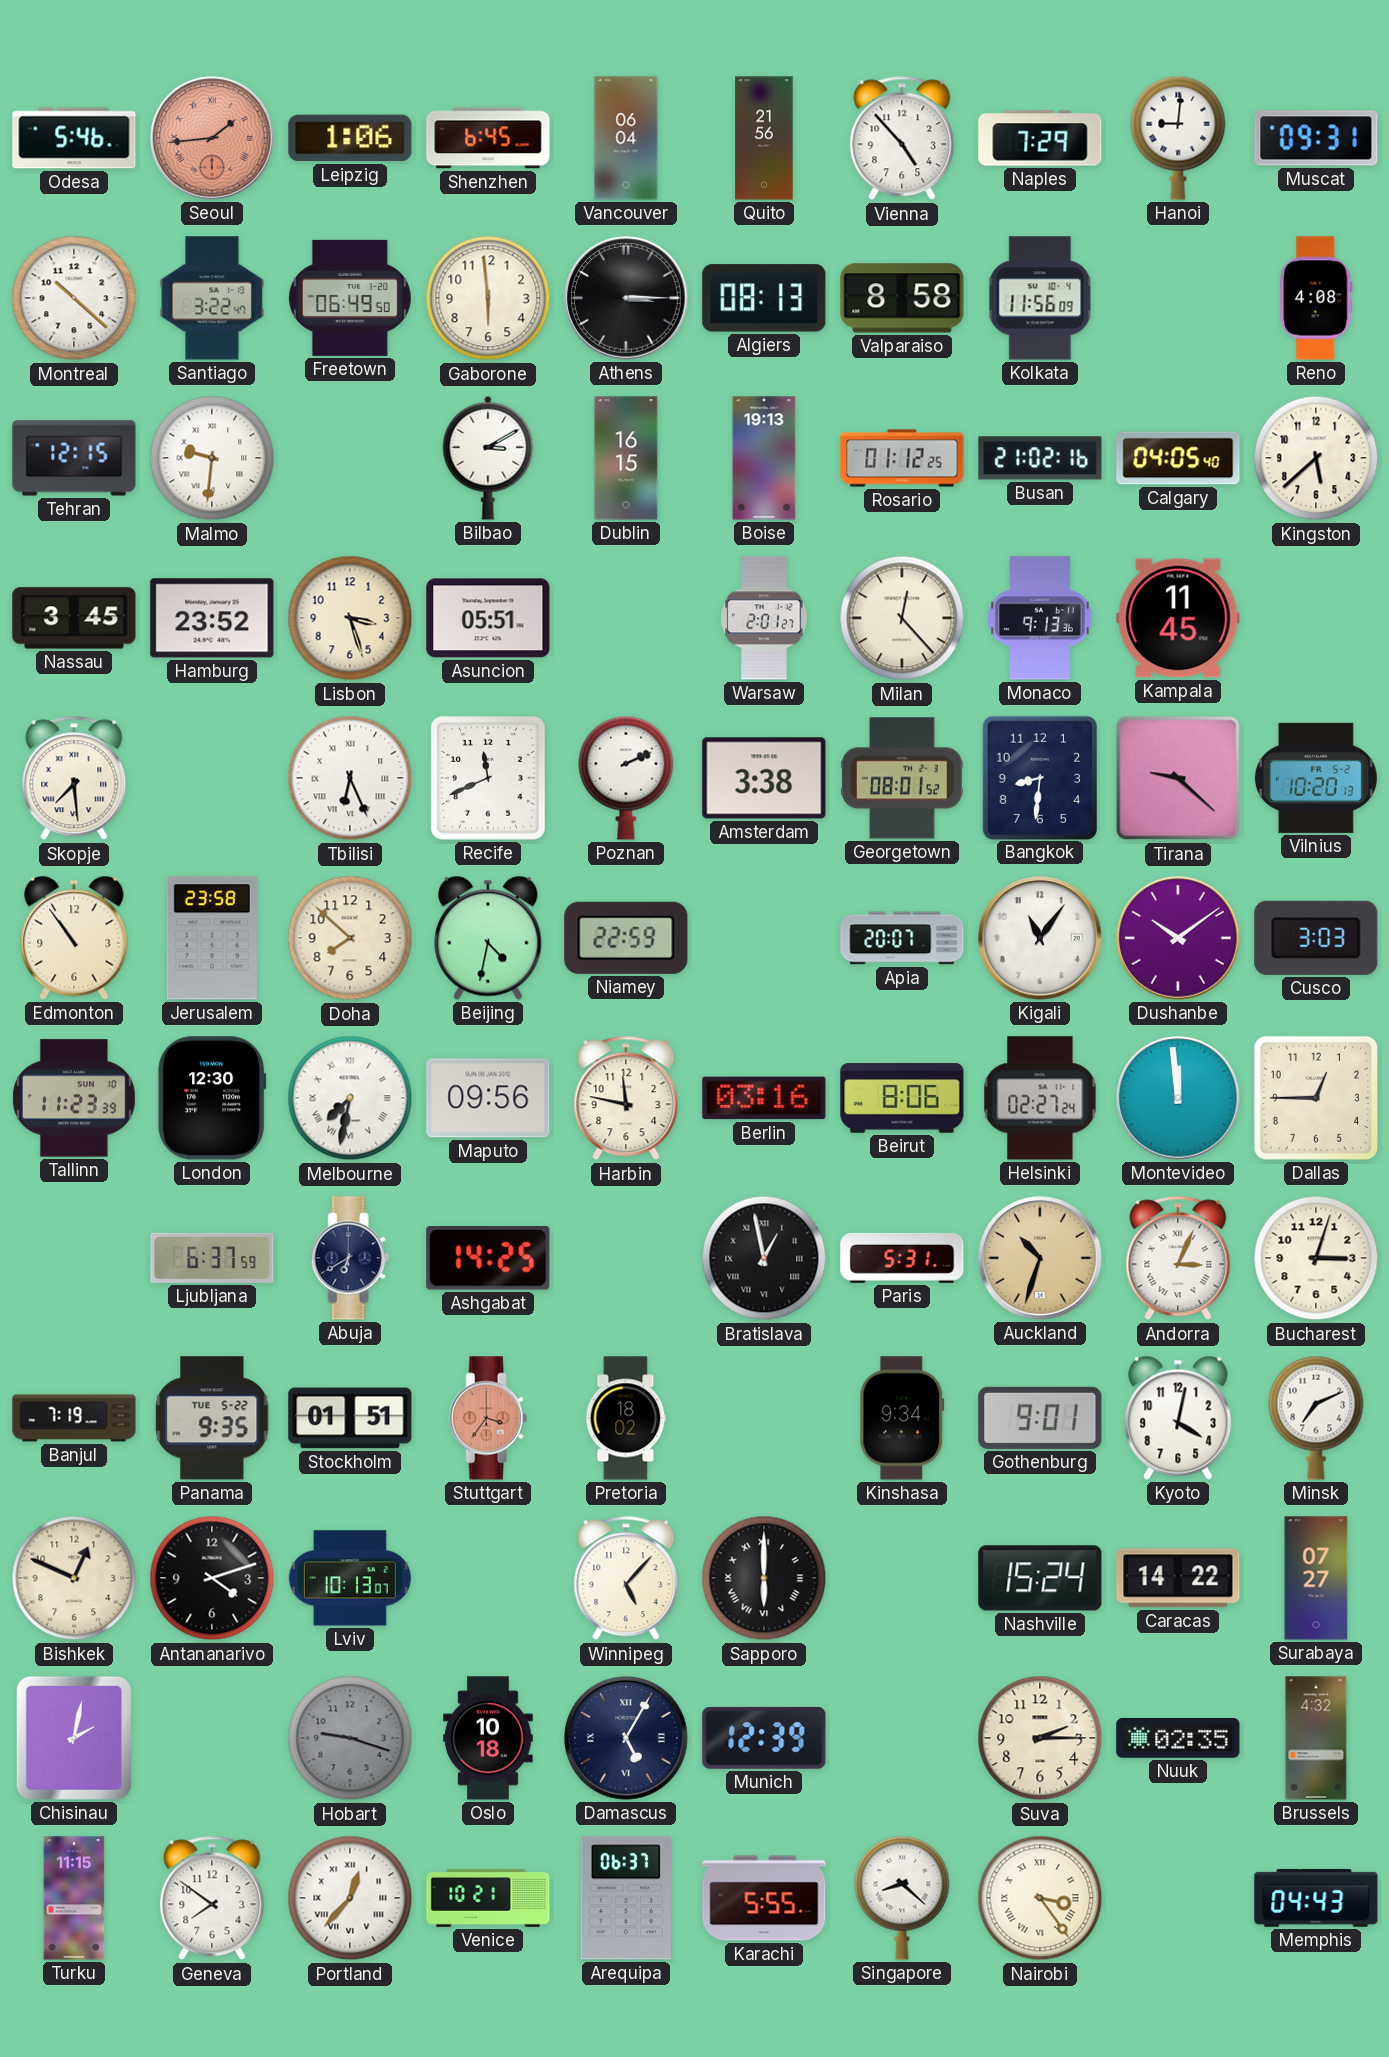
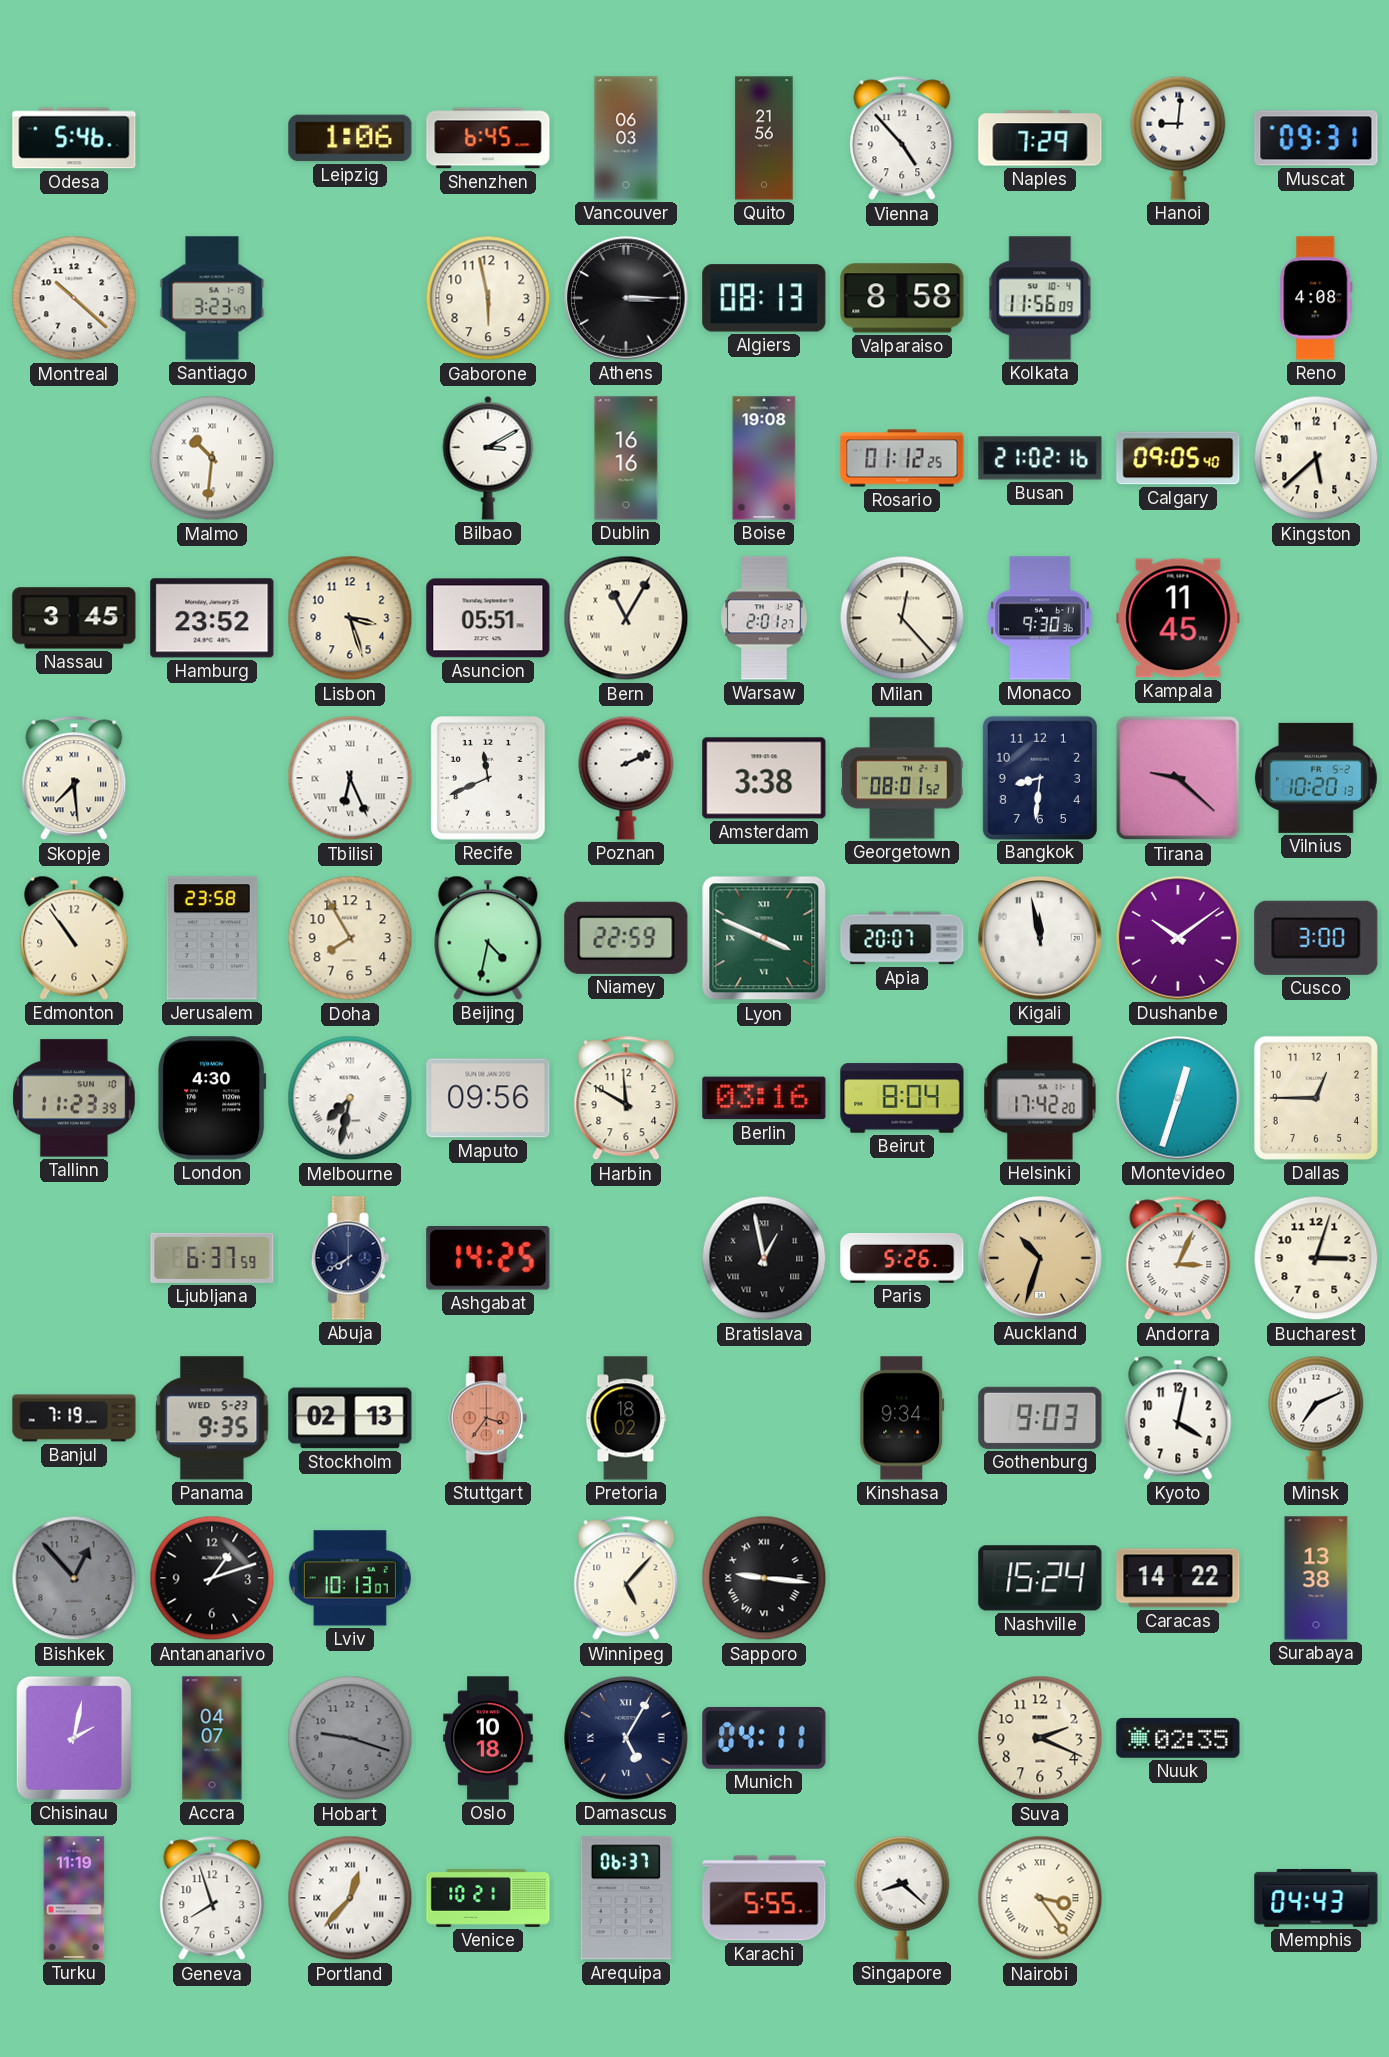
Seoul: 1:44 -> none (212, 138)
Vancouver: 06:04 -> 06:03 (626, 138)
Santiago: 3:22 -> 3:23 (212, 298)
Freetown: 06:49 -> none (350, 298)
Gaborone: 5:59 -> 5:58 (488, 298)
Tehran: 12:15 -> none (74, 458)
Malmo: 9:31 -> 10:31 (212, 458)
Dublin: 16:15 -> 16:16 (626, 458)
Boise: 19:13 -> 19:08 (764, 458)
Calgary: 04:05 -> 09:05 (1178, 458)
Bern: none -> 11:05 (626, 618)
Monaco: 9:13 -> 9:30 (1040, 618)
Doha: 7:52 -> 7:55 (350, 938)
Lyon: none -> 3:49 (764, 938)
Kigali: 11:06 -> 11:58 (1040, 938)
Cusco: 3:03 -> 3:00 (1316, 938)
London: 12:30 -> 4:30 (212, 1098)
Harbin: 11:47 -> 11:50 (626, 1098)
Beirut: 8:06 -> 8:04 (902, 1098)
Helsinki: 02:27 -> 17:42 (1040, 1098)
Montevideo: 11:59 -> 12:33 (1178, 1098)
Abuja: 6:40 -> 7:40 (350, 1258)
Paris: 5:31 -> 5:26 (902, 1258)
Panama date: TUE 5-22 -> WED 5-23 (212, 1418)
Stockholm: 01:51 -> 02:13 (350, 1418)
Gothenburg: 9:01 -> 9:03 (1040, 1418)
Bishkek: 12:49 -> 12:53 (74, 1578)
Bishkek dial: cream -> grey (74, 1578)
Antananarivo: 4:12 -> 1:12 (212, 1578)
Sapporo: 6:00 -> 9:16 (764, 1578)
Surabaya: 07:27 -> 13:38 (1316, 1578)
Accra: none -> 04:07 (212, 1738)
Munich: 12:39 -> 04:11 (764, 1738)
Suva: 2:15 -> 2:19 (1040, 1738)
Brussels: 4:32 -> none (1316, 1738)
Turku: 11:15 -> 11:19 (74, 1898)
Geneva: 7:51 -> 7:57 (212, 1898)
